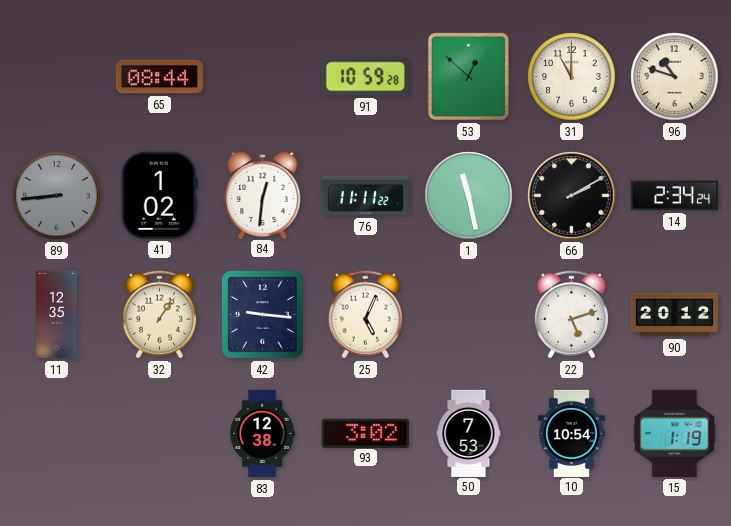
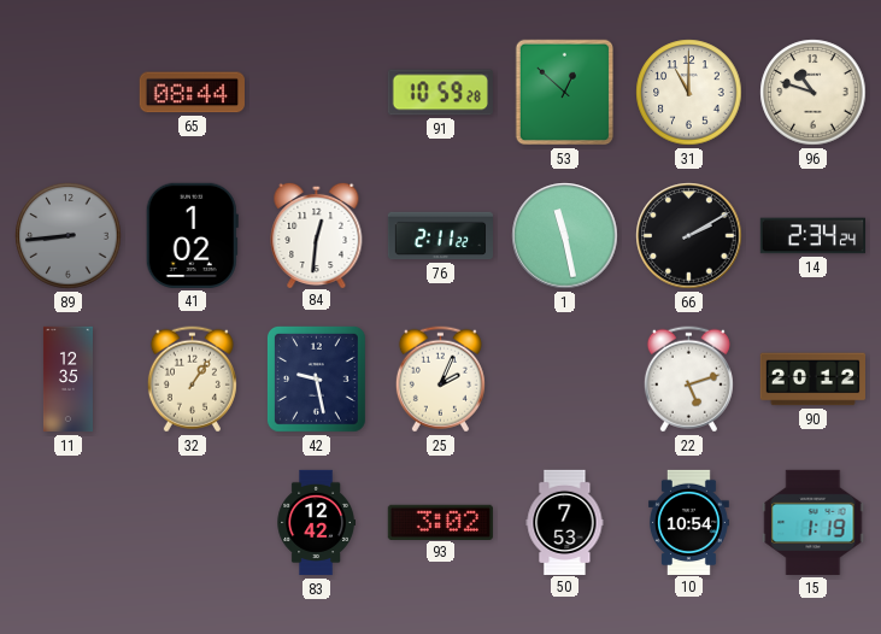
76: 11:11 -> 2:11 (441, 236)
42: 9:16 -> 9:28 (316, 380)
25: 5:04 -> 2:04 (440, 380)
83: 12:38 -> 12:42 (316, 523)
